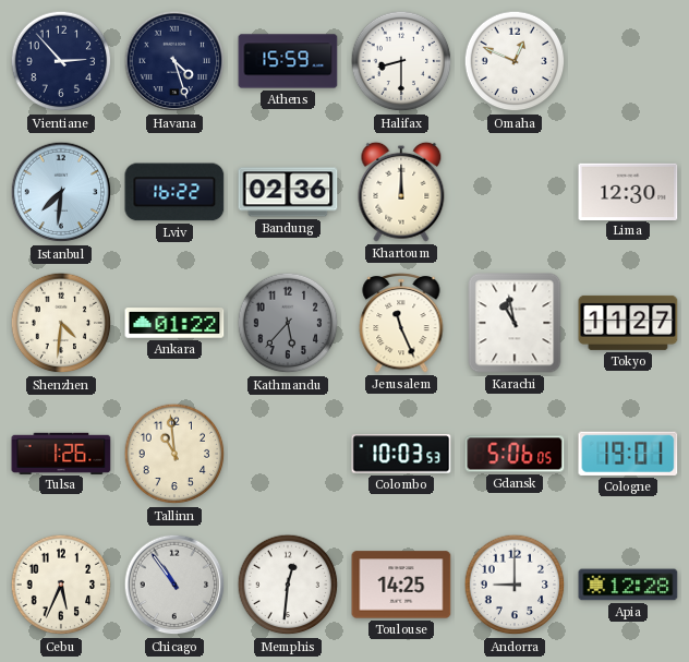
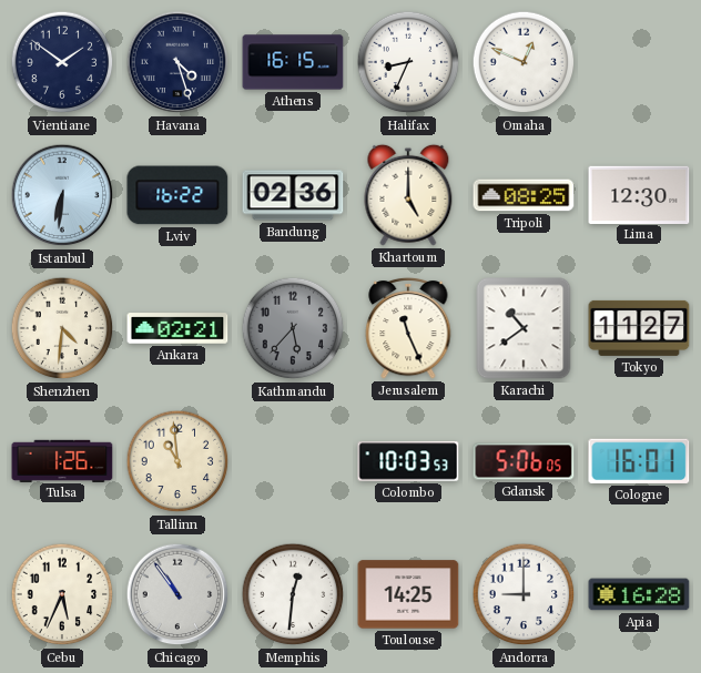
Vientiane: 2:53 -> 1:51 (62, 62)
Athens: 15:59 -> 16:15 (293, 62)
Halifax: 8:30 -> 8:34 (408, 62)
Istanbul: 7:31 -> 6:31 (62, 195)
Khartoum: 12:00 -> 5:00 (408, 195)
Tripoli: none -> 08:25 (524, 195)
Ankara: 01:22 -> 02:21 (177, 328)
Karachi: 10:58 -> 10:39 (524, 328)
Cologne: 19:01 -> 16:01 (639, 461)
Apia: 12:28 -> 16:28 (639, 594)
